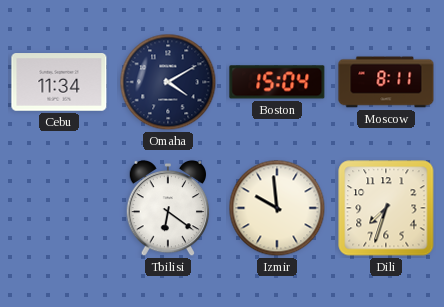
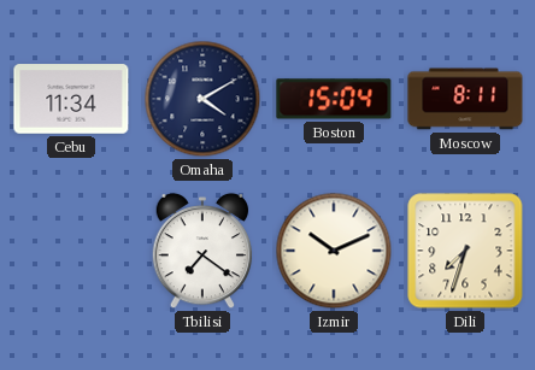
Tbilisi: 6:21 -> 7:21 (202, 251)
Izmir: 9:59 -> 10:11 (334, 251)
